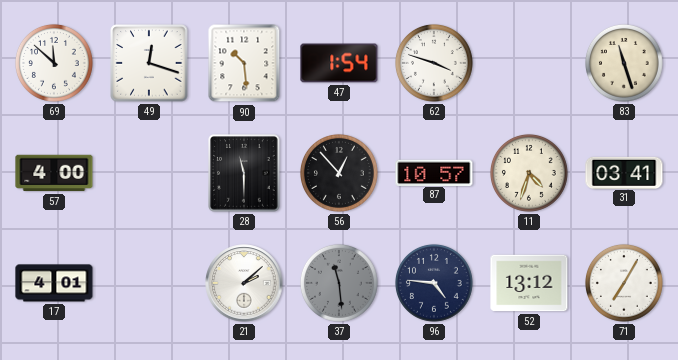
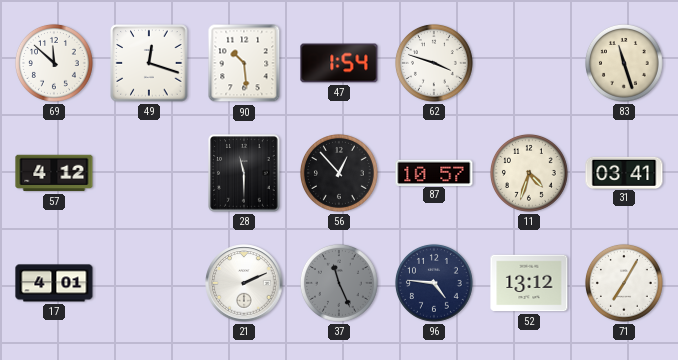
57: 4:00 -> 4:12 (54, 173)
21: 2:08 -> 2:11 (244, 283)
37: 11:29 -> 11:26 (339, 283)
